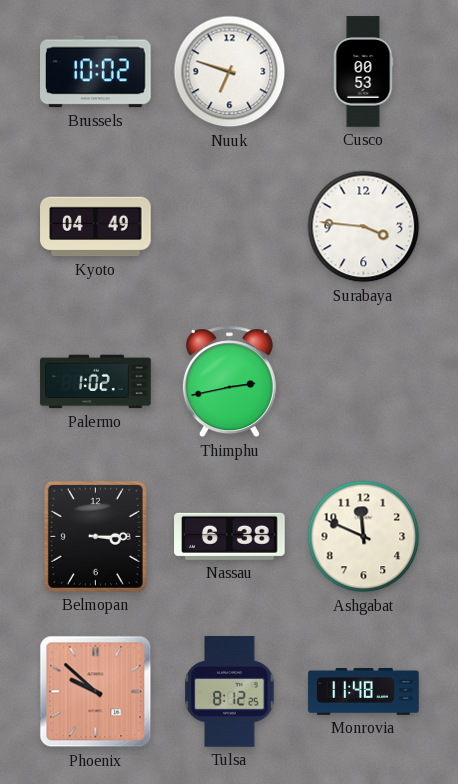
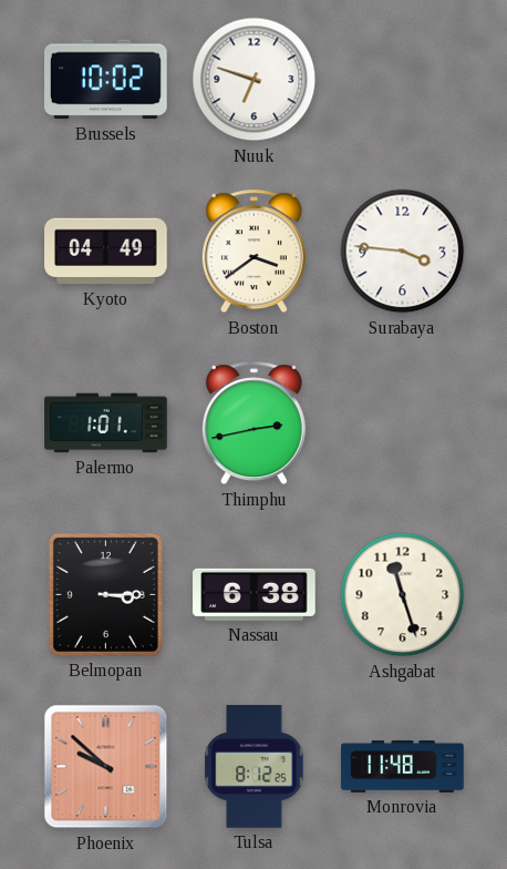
Cusco: 00:53 -> none (363, 72)
Boston: none -> 3:39 (253, 252)
Palermo: 1:02 -> 1:01 (106, 423)
Ashgabat: 11:49 -> 11:27 (403, 595)
